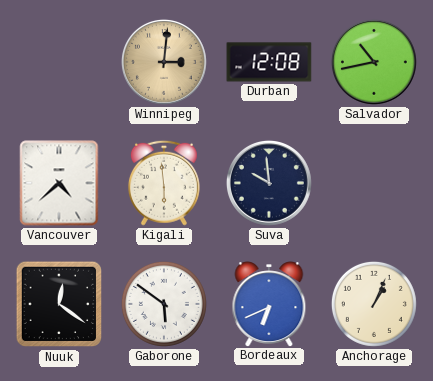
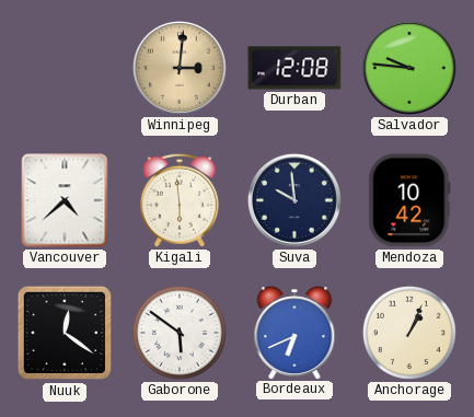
Salvador: 10:43 -> 9:46 (409, 68)
Mendoza: none -> 10:42 (409, 200)
